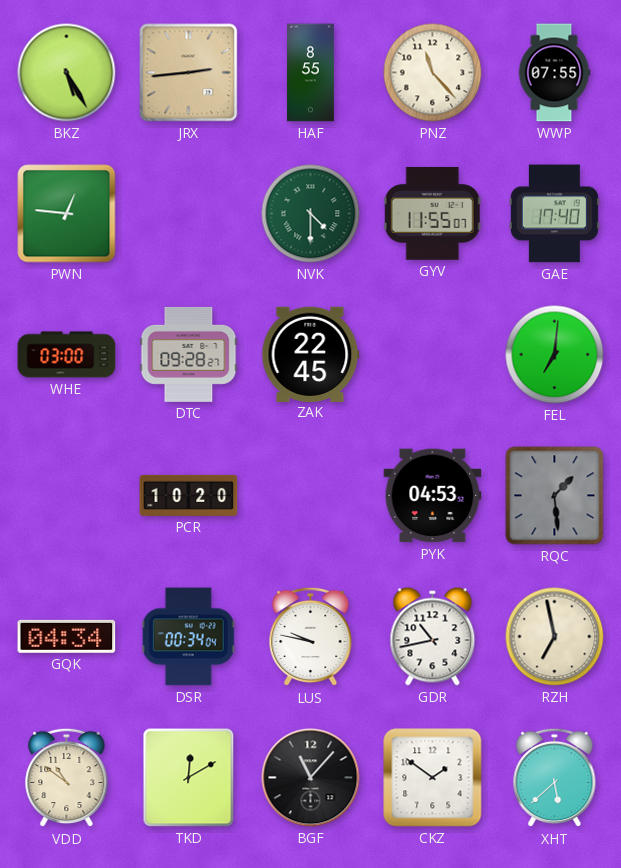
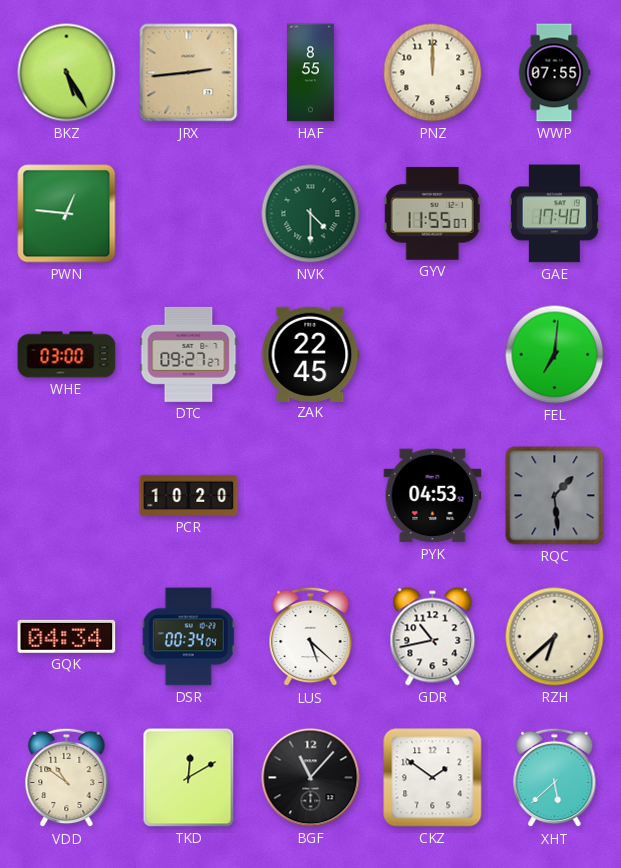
PNZ: 11:23 -> 12:00 (433, 73)
DTC: 09:28 -> 09:27 (189, 354)
LUS: 9:47 -> 5:22 (311, 637)
RZH: 6:58 -> 6:38 (555, 637)
